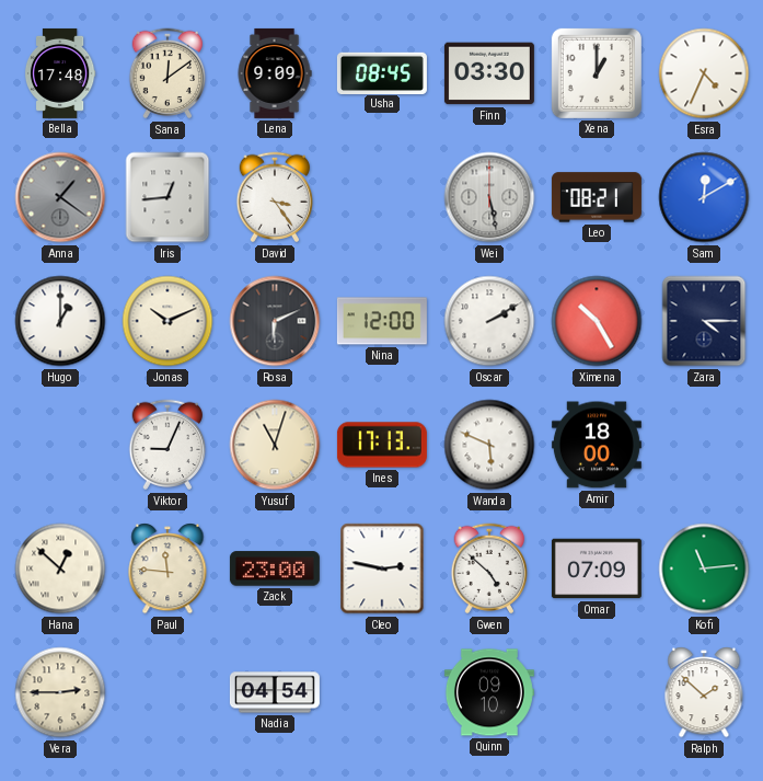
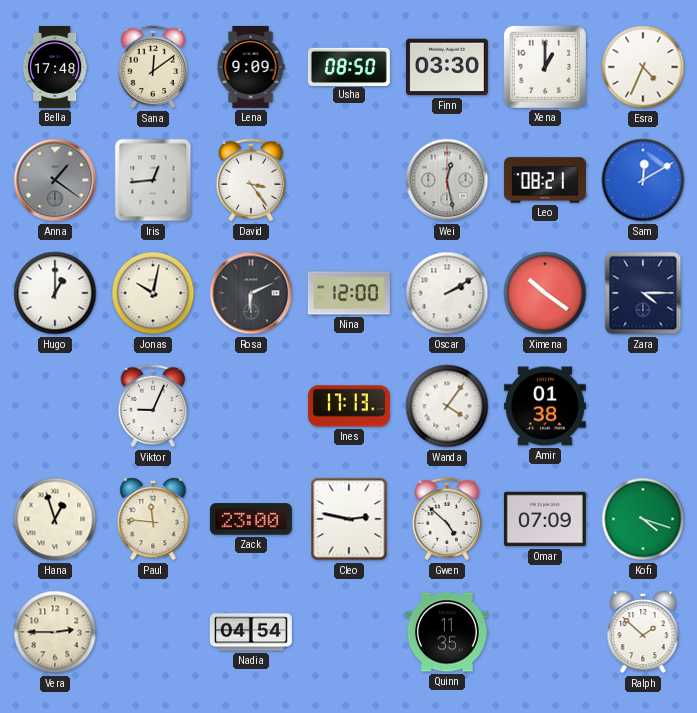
Usha: 08:45 -> 08:50 (349, 66)
Wei: 5:28 -> 12:28 (447, 180)
Jonas: 10:11 -> 10:02 (153, 293)
Ximena: 10:25 -> 10:21 (545, 293)
Yusuf: 11:03 -> none (275, 445)
Wanda: 5:49 -> 4:06 (447, 406)
Amir: 18:00 -> 01:38 (545, 406)
Hana: 12:52 -> 12:57 (55, 519)
Kofi: 11:14 -> 4:18 (643, 519)
Quinn: 09:10 -> 11:35 (447, 632)
